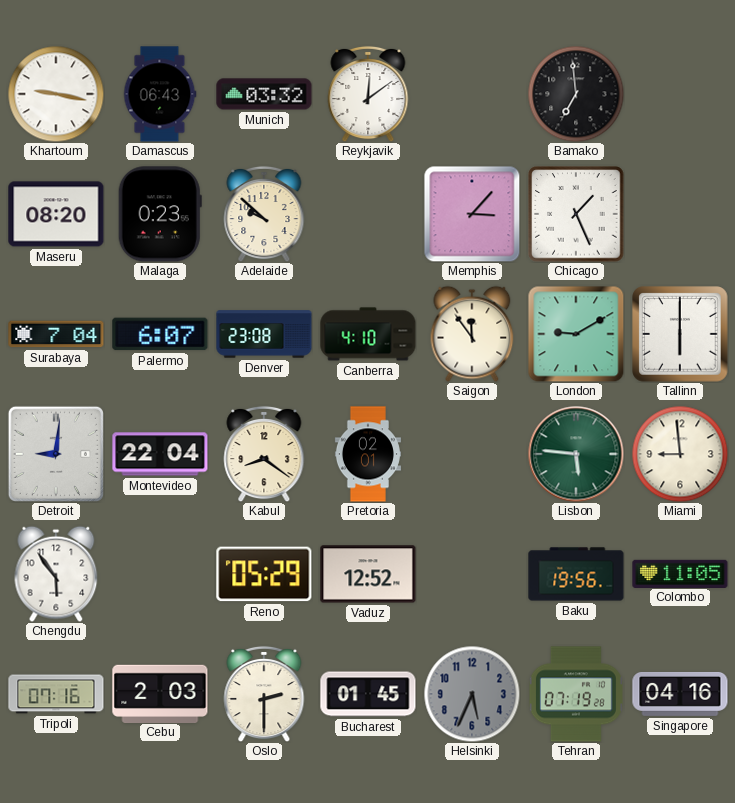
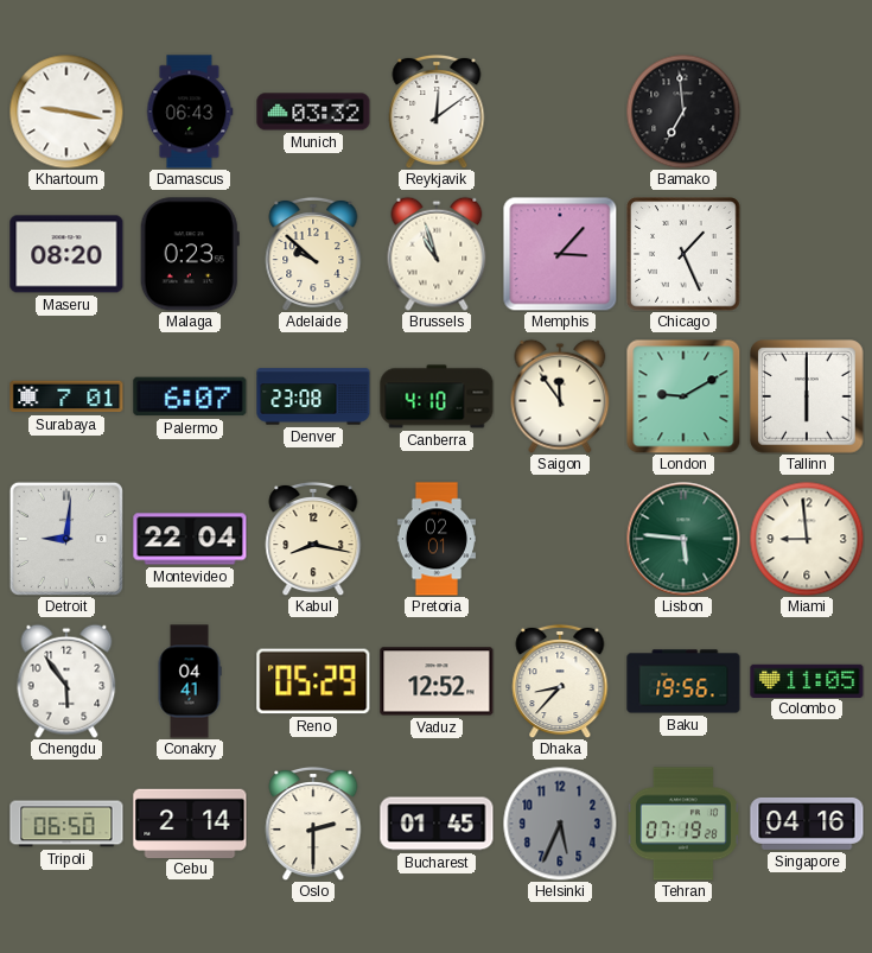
Brussels: none -> 10:57 (437, 254)
Surabaya: 7:04 -> 7:01 (66, 396)
Kabul: 8:21 -> 8:17 (313, 539)
Conakry: none -> 04:41 (190, 681)
Dhaka: none -> 8:37 (560, 681)
Tripoli: 07:16 -> 06:50 (66, 824)
Cebu: 2:03 -> 2:14 (190, 822)
